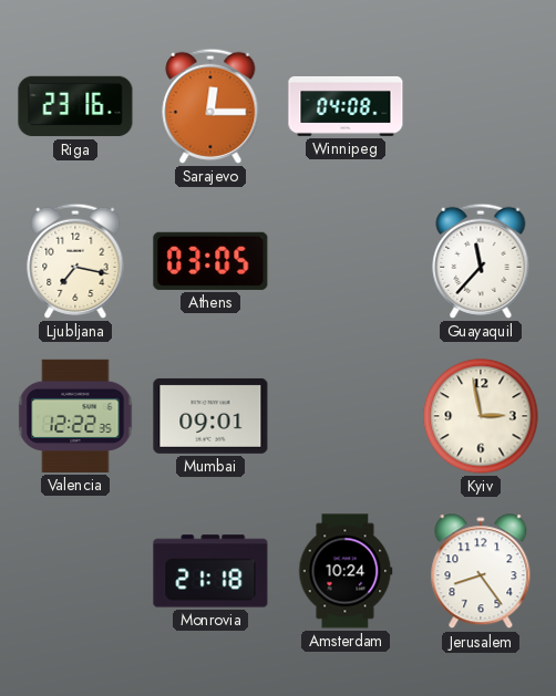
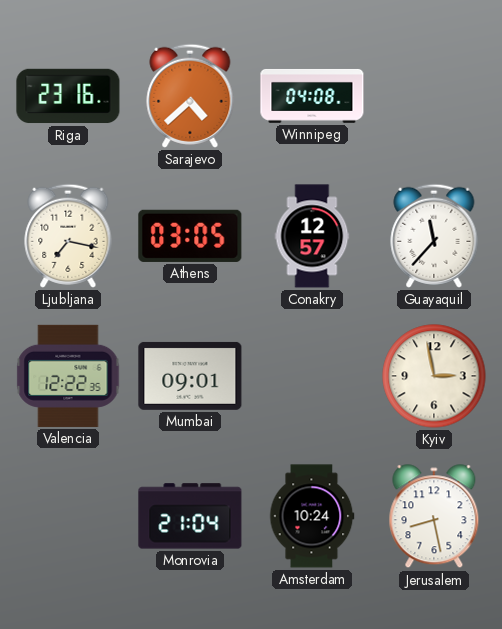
Sarajevo: 12:15 -> 4:38 (190, 96)
Conakry: none -> 12:57 (312, 236)
Monrovia: 21:18 -> 21:04 (190, 516)
Jerusalem: 8:24 -> 8:28 (434, 517)
